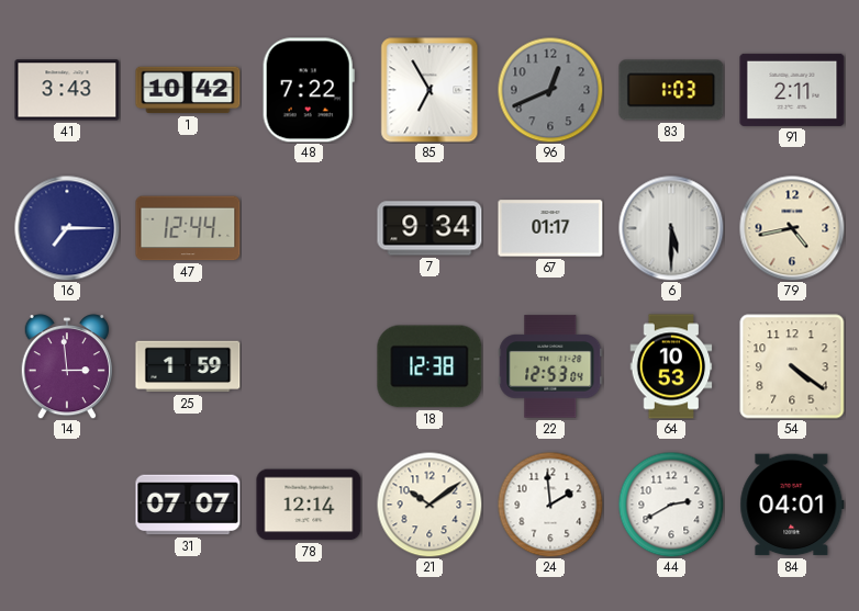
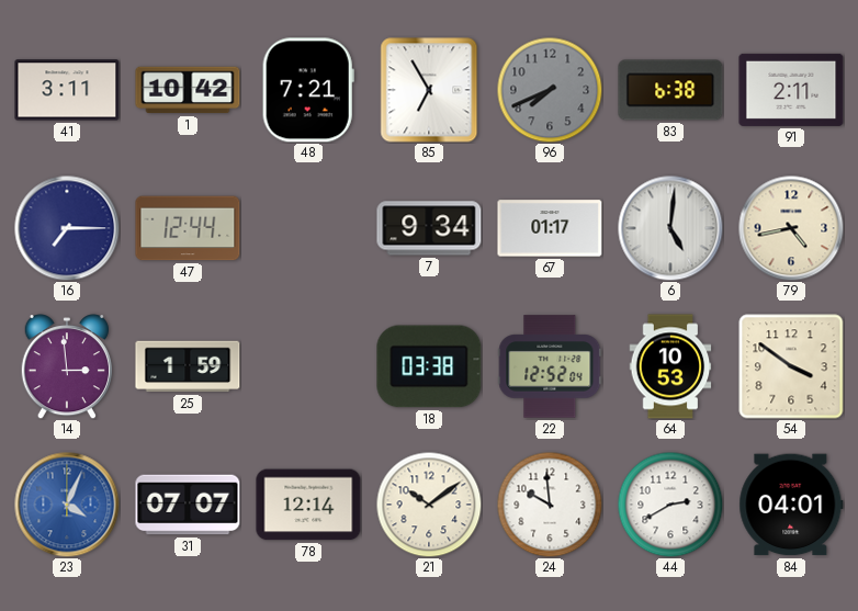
41: 3:43 -> 3:11 (67, 90)
48: 7:22 -> 7:21 (308, 90)
96: 12:41 -> 7:41 (550, 90)
83: 1:03 -> 6:38 (670, 90)
6: 5:30 -> 5:01 (670, 228)
18: 12:38 -> 03:38 (429, 366)
22: 12:53 -> 12:52 (550, 366)
54: 4:21 -> 3:51 (791, 366)
23: none -> 4:04 (67, 505)
24: 1:59 -> 9:59 (550, 505)
